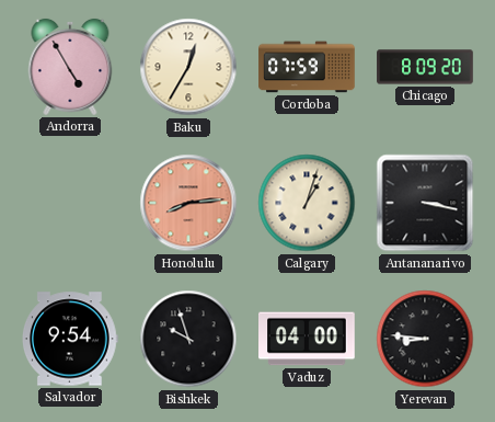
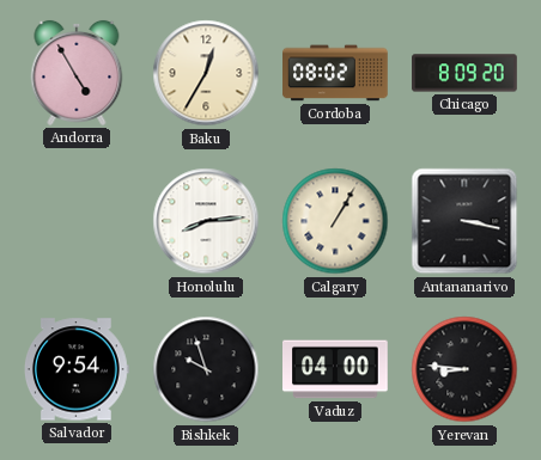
Cordoba: 07:59 -> 08:02 (335, 73)
Honolulu dial: salmon -> white (206, 221)
Calgary: 1:03 -> 1:05 (335, 221)
